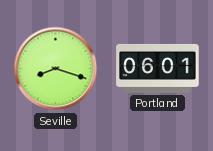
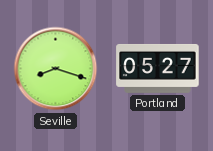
Portland: 06:01 -> 05:27 (158, 68)
